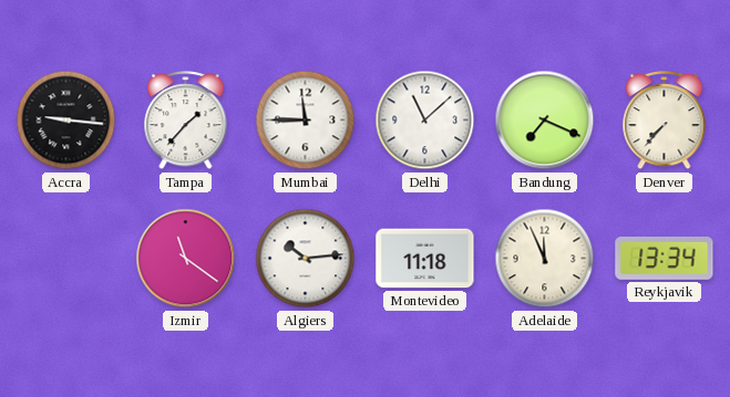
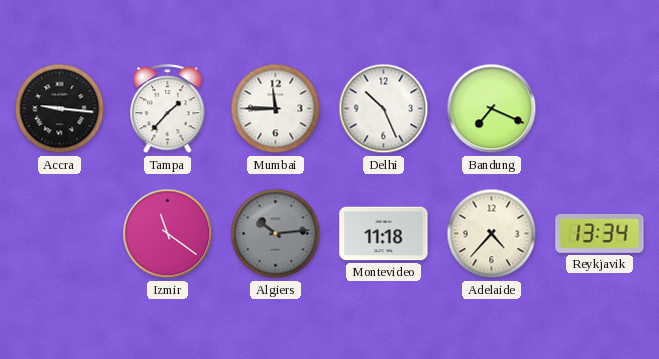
Delhi: 11:08 -> 10:26 (384, 109)
Denver: 7:37 -> none (665, 121)
Algiers dial: white -> grey (276, 234)
Adelaide: 11:56 -> 4:37 (492, 234)
